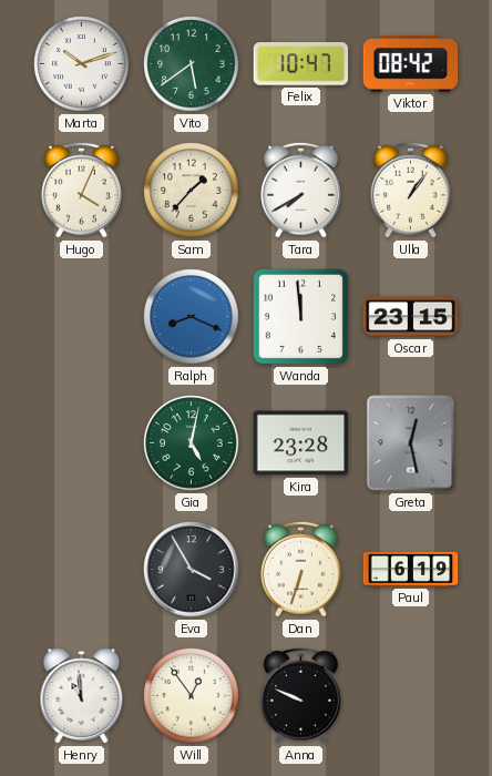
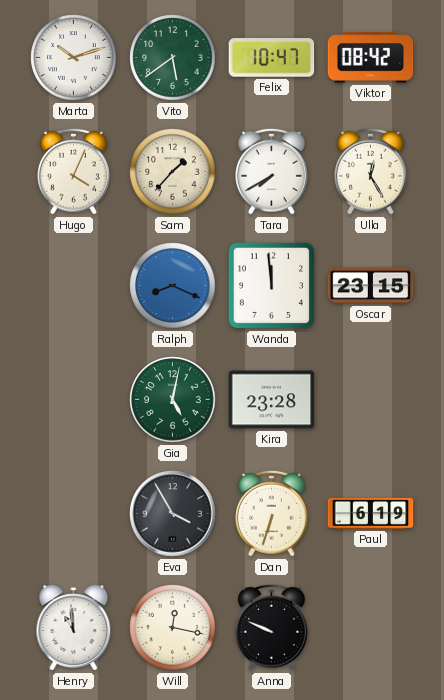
Ulla: 1:06 -> 12:25 (371, 171)
Greta: 12:28 -> none (411, 443)
Will: 12:54 -> 12:17 (173, 628)
